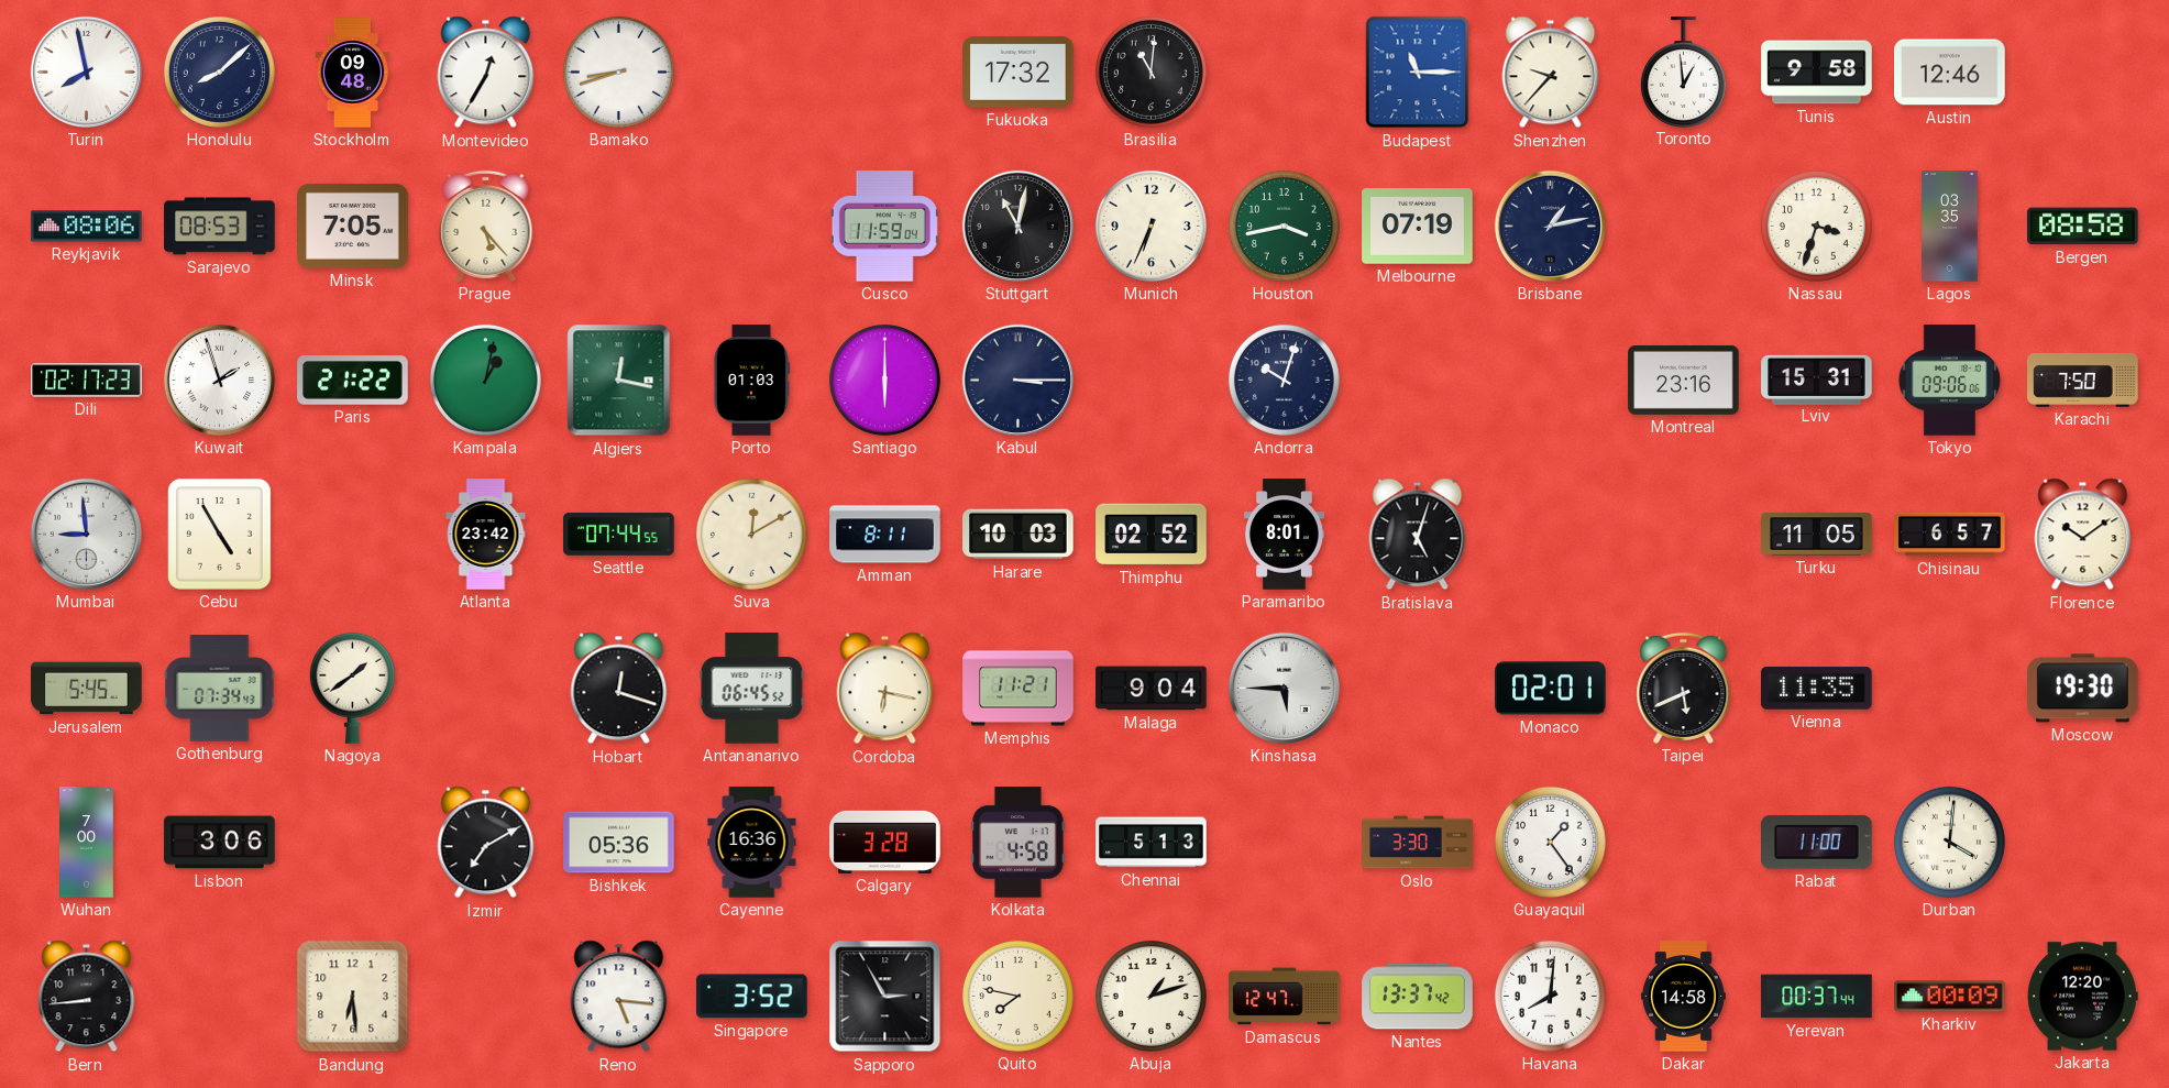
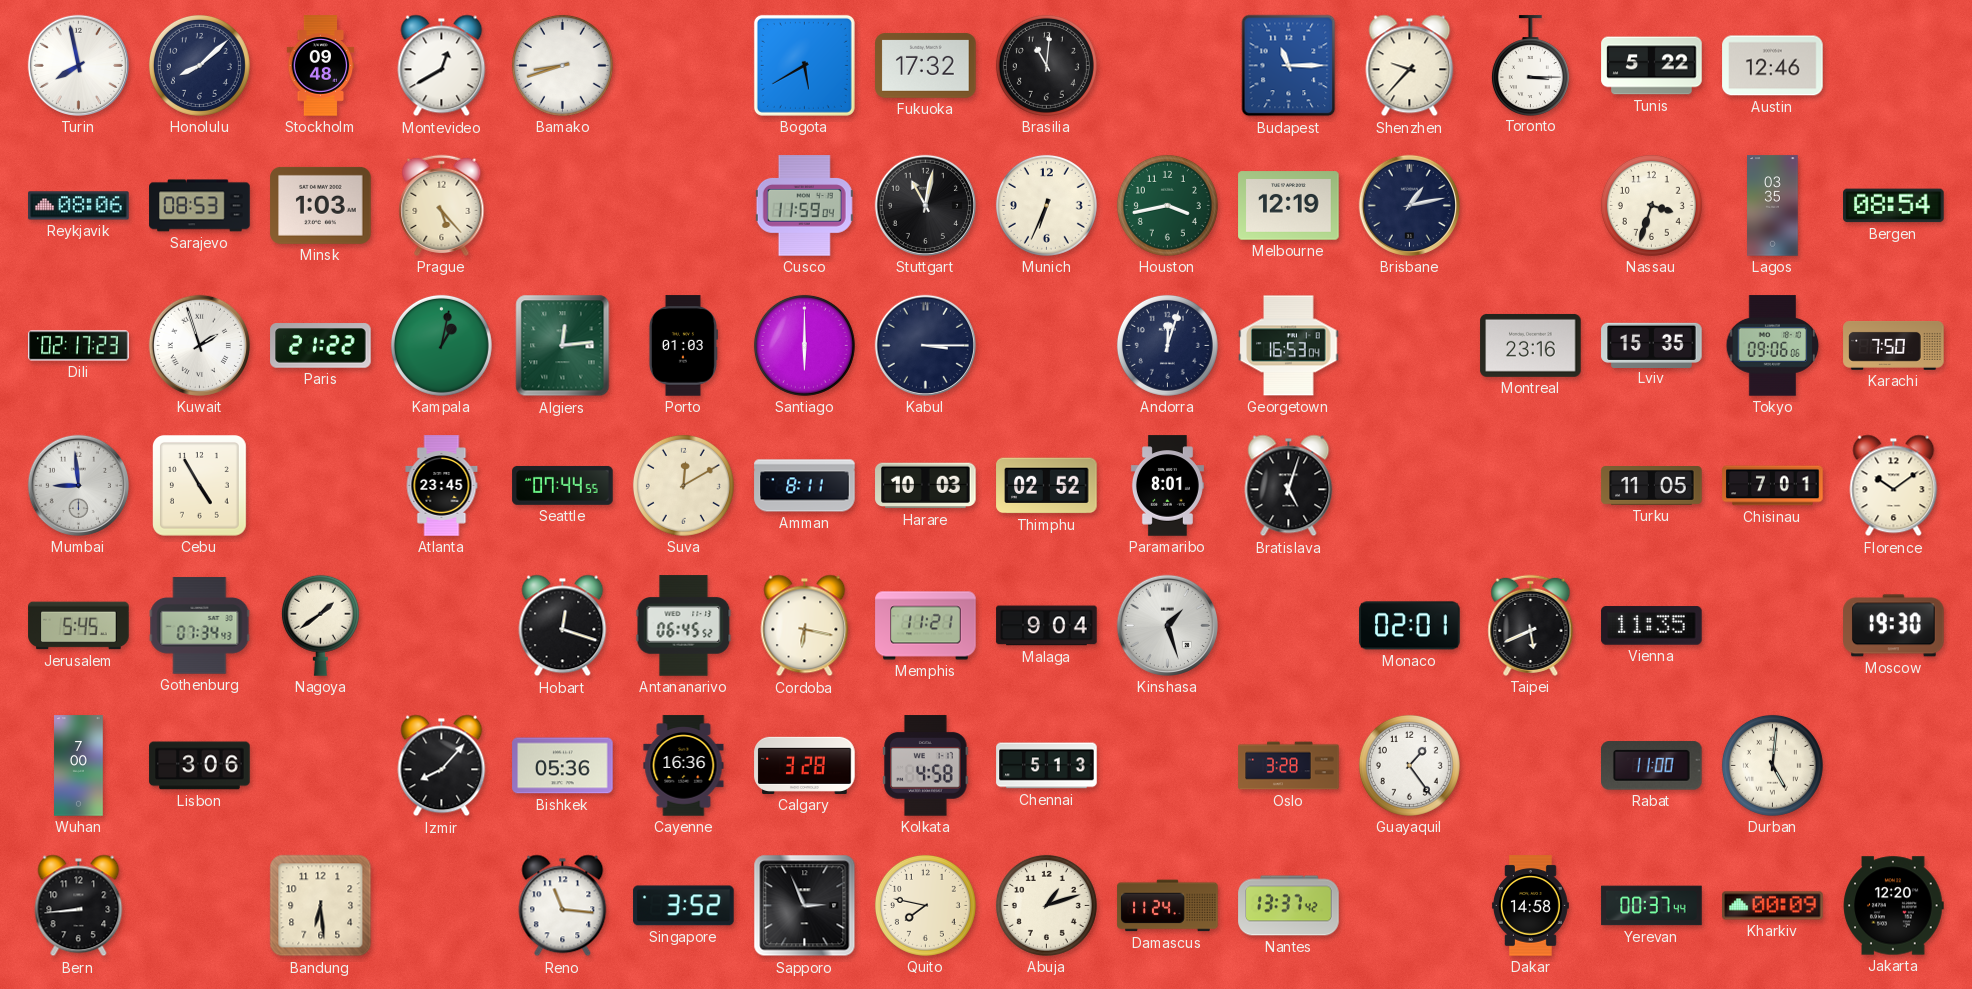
Montevideo: 12:35 -> 12:40 (442, 66)
Bogota: none -> 5:40 (804, 65)
Toronto: 12:59 -> 3:15 (1530, 65)
Tunis: 9:58 -> 5:22 (1652, 66)
Minsk: 7:05 -> 1:03 (321, 205)
Melbourne: 07:19 -> 12:19 (1289, 206)
Bergen: 08:58 -> 08:54 (1894, 206)
Algiers: 12:17 -> 12:14 (563, 346)
Andorra: 10:03 -> 12:03 (1167, 345)
Georgetown: none -> 16:53 (1289, 346)
Lviv: 15:31 -> 15:35 (1652, 345)
Atlanta: 23:42 -> 23:45 (442, 486)
Chisinau: 6:57 -> 7:01 (1773, 486)
Kinshasa: 5:45 -> 1:27 (1167, 625)
Izmir: 7:10 -> 8:07 (442, 766)
Oslo: 3:30 -> 3:28 (1289, 766)
Durban: 4:01 -> 5:01 (1772, 765)
Reno: 5:16 -> 11:16 (563, 906)
Sapporo: 2:55 -> 2:56 (805, 906)
Damascus: 12:47 -> 11:24 (1168, 906)
Havana: 8:01 -> none (1550, 996)
